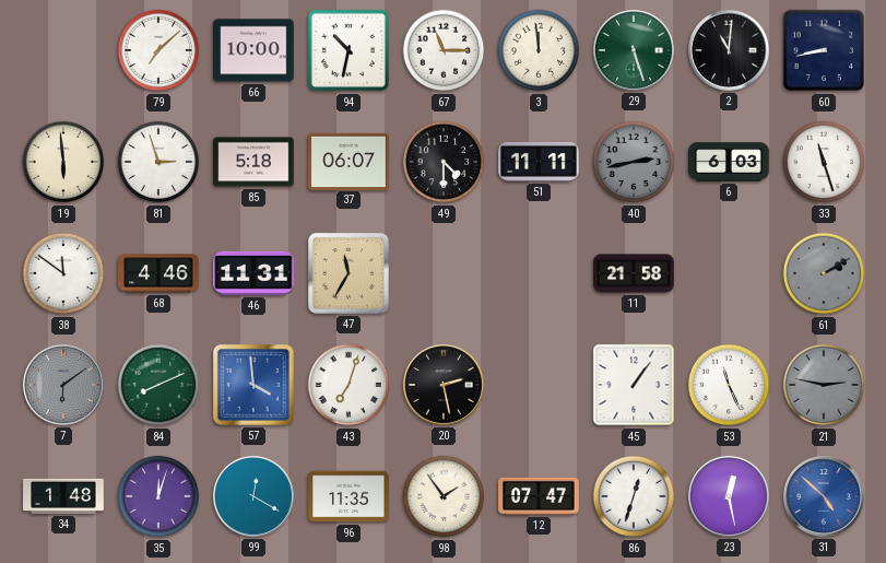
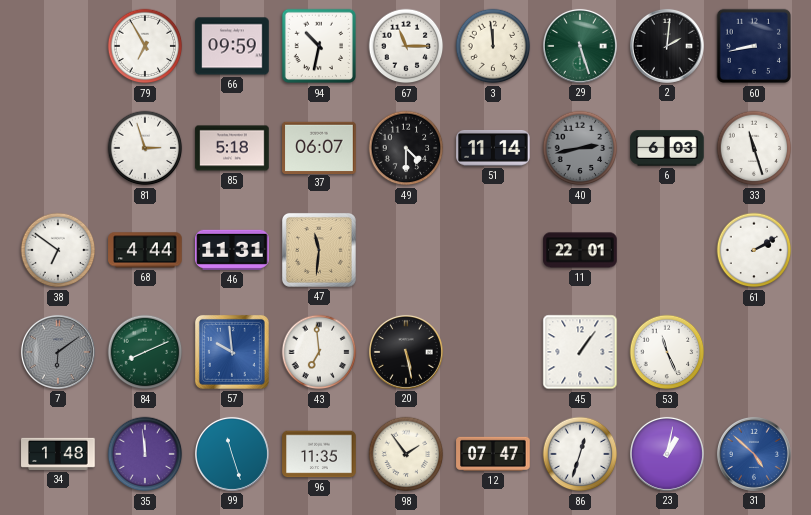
79: 7:08 -> 6:55 (145, 46)
66: 10:00 -> 09:59 (232, 46)
2: 11:01 -> 2:01 (667, 46)
19: 5:59 -> none (63, 162)
51: 11:11 -> 11:14 (493, 148)
38: 11:51 -> 6:51 (58, 250)
68: 4:46 -> 4:44 (145, 250)
47: 11:35 -> 11:31 (319, 250)
11: 21:58 -> 22:01 (580, 250)
61 dial: grey -> white (754, 250)
57: 3:59 -> 9:59 (232, 352)
43: 7:03 -> 6:59 (319, 352)
20: 2:28 -> 5:28 (406, 352)
21: 2:47 -> none (824, 385)
35: 12:03 -> 11:59 (145, 454)
99: 12:20 -> 11:27 (232, 454)
23: 12:28 -> 1:02 (667, 454)
